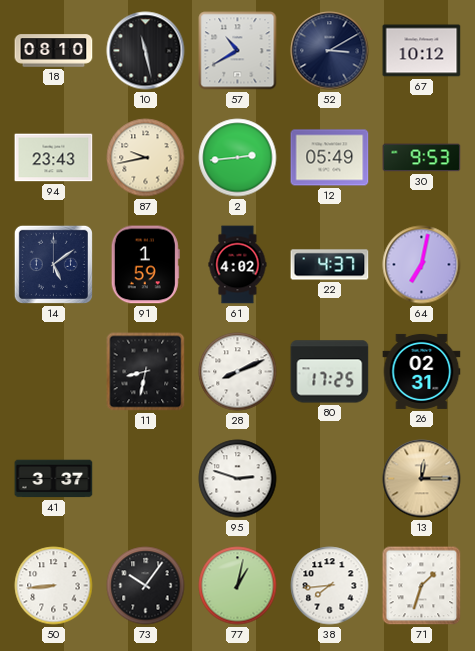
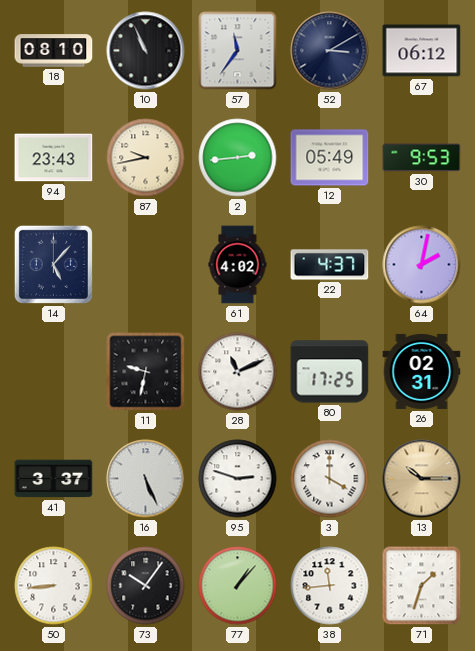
10: 11:28 -> 10:56 (146, 51)
57: 10:40 -> 11:36 (238, 51)
67: 10:12 -> 06:12 (422, 51)
14: 5:09 -> 5:07 (53, 264)
91: 1:59 -> none (145, 265)
64: 7:02 -> 2:02 (422, 265)
11: 8:32 -> 9:32 (146, 372)
28: 8:11 -> 11:11 (238, 372)
16: none -> 5:26 (146, 479)
3: none -> 4:00 (330, 479)
13: 12:15 -> 10:15 (422, 479)
77: 1:02 -> 1:07 (238, 586)
38: 7:44 -> 11:44 (330, 586)
